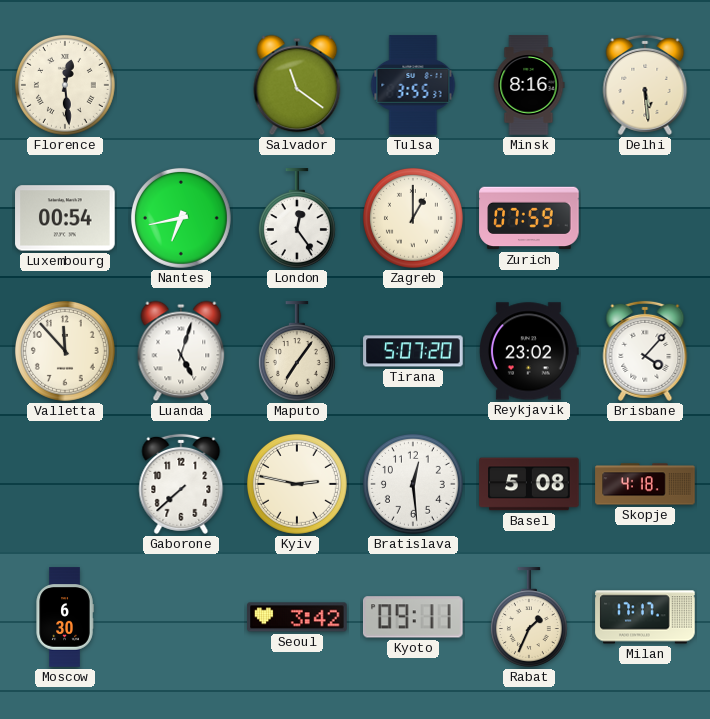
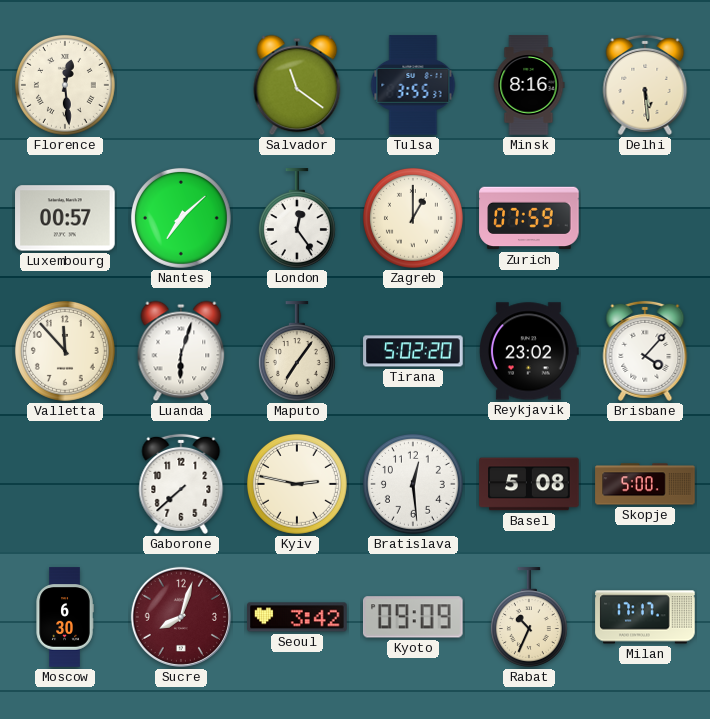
Luxembourg: 00:54 -> 00:57 (65, 218)
Nantes: 6:43 -> 7:08 (181, 218)
Luanda: 5:03 -> 6:03 (181, 351)
Tirana: 5:07 -> 5:02 (413, 351)
Skopje: 4:18 -> 5:00 (645, 484)
Sucre: none -> 8:03 (181, 617)
Kyoto: 09:11 -> 09:09 (414, 617)
Rabat: 1:34 -> 10:34 (529, 617)
